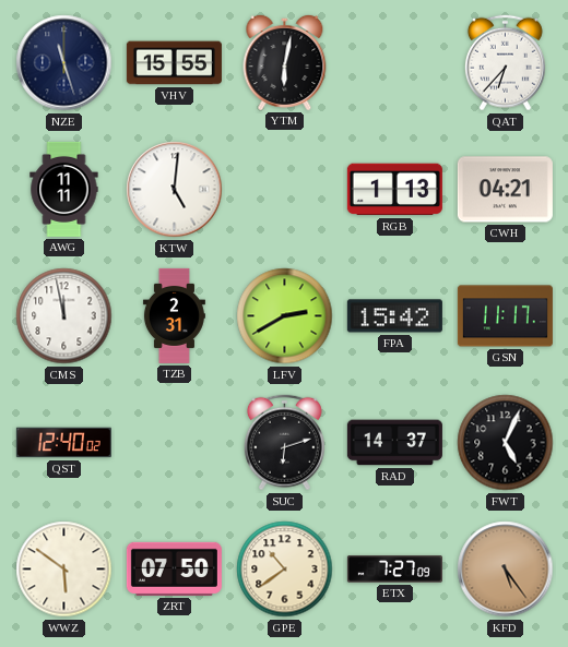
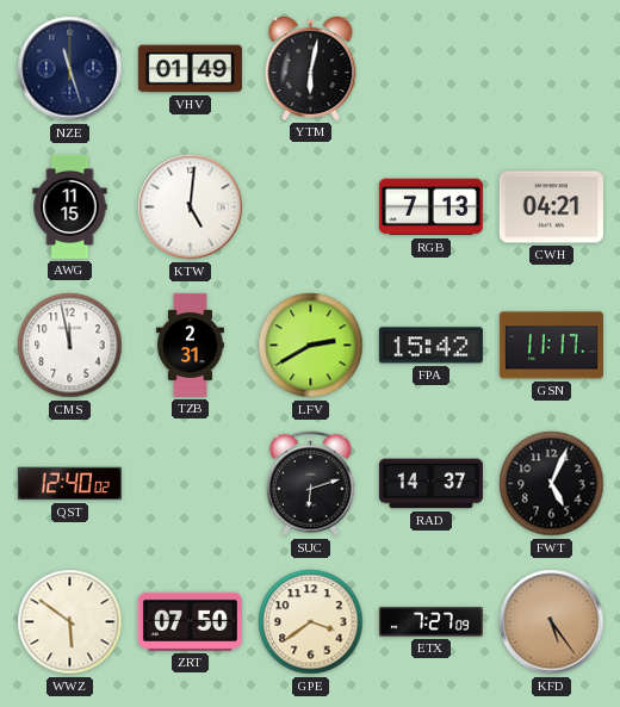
VHV: 15:55 -> 01:49 (190, 69)
QAT: 6:37 -> none (505, 63)
AWG: 11:11 -> 11:15 (70, 206)
RGB: 1:13 -> 7:13 (430, 207)
GPE: 10:39 -> 3:39 (311, 622)
